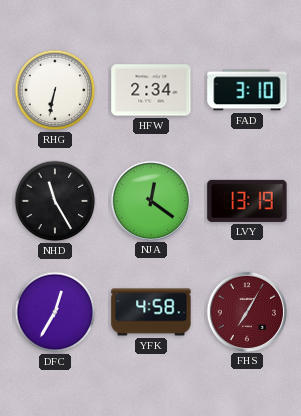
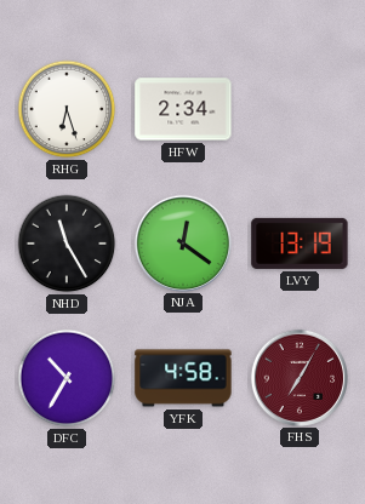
RHG: 6:32 -> 6:27 (67, 109)
FAD: 3:10 -> none (247, 90)
DFC: 12:35 -> 10:35 (67, 378)
